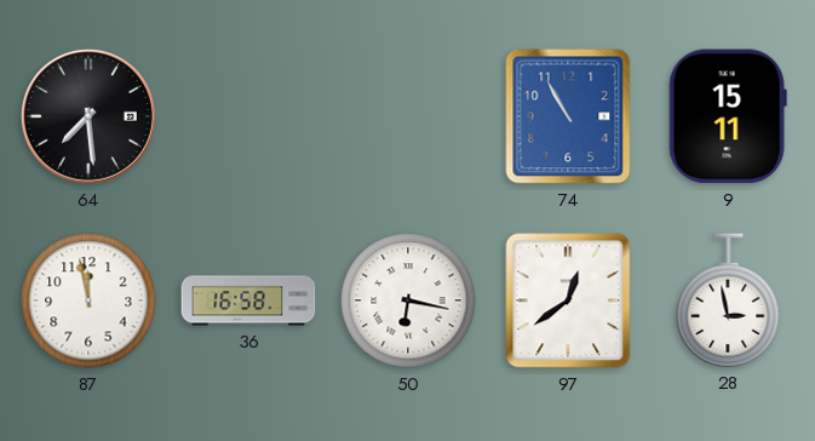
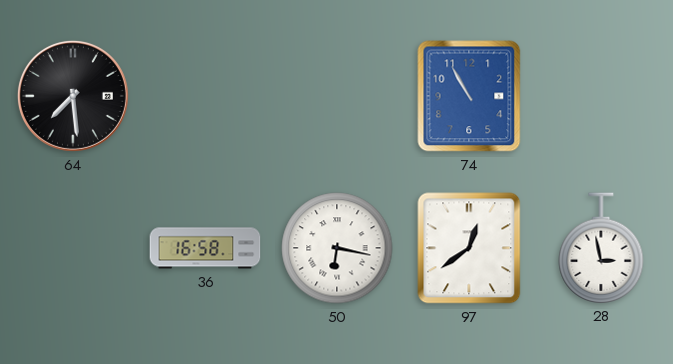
9: 15:11 -> none (728, 116)
87: 11:58 -> none (88, 300)
